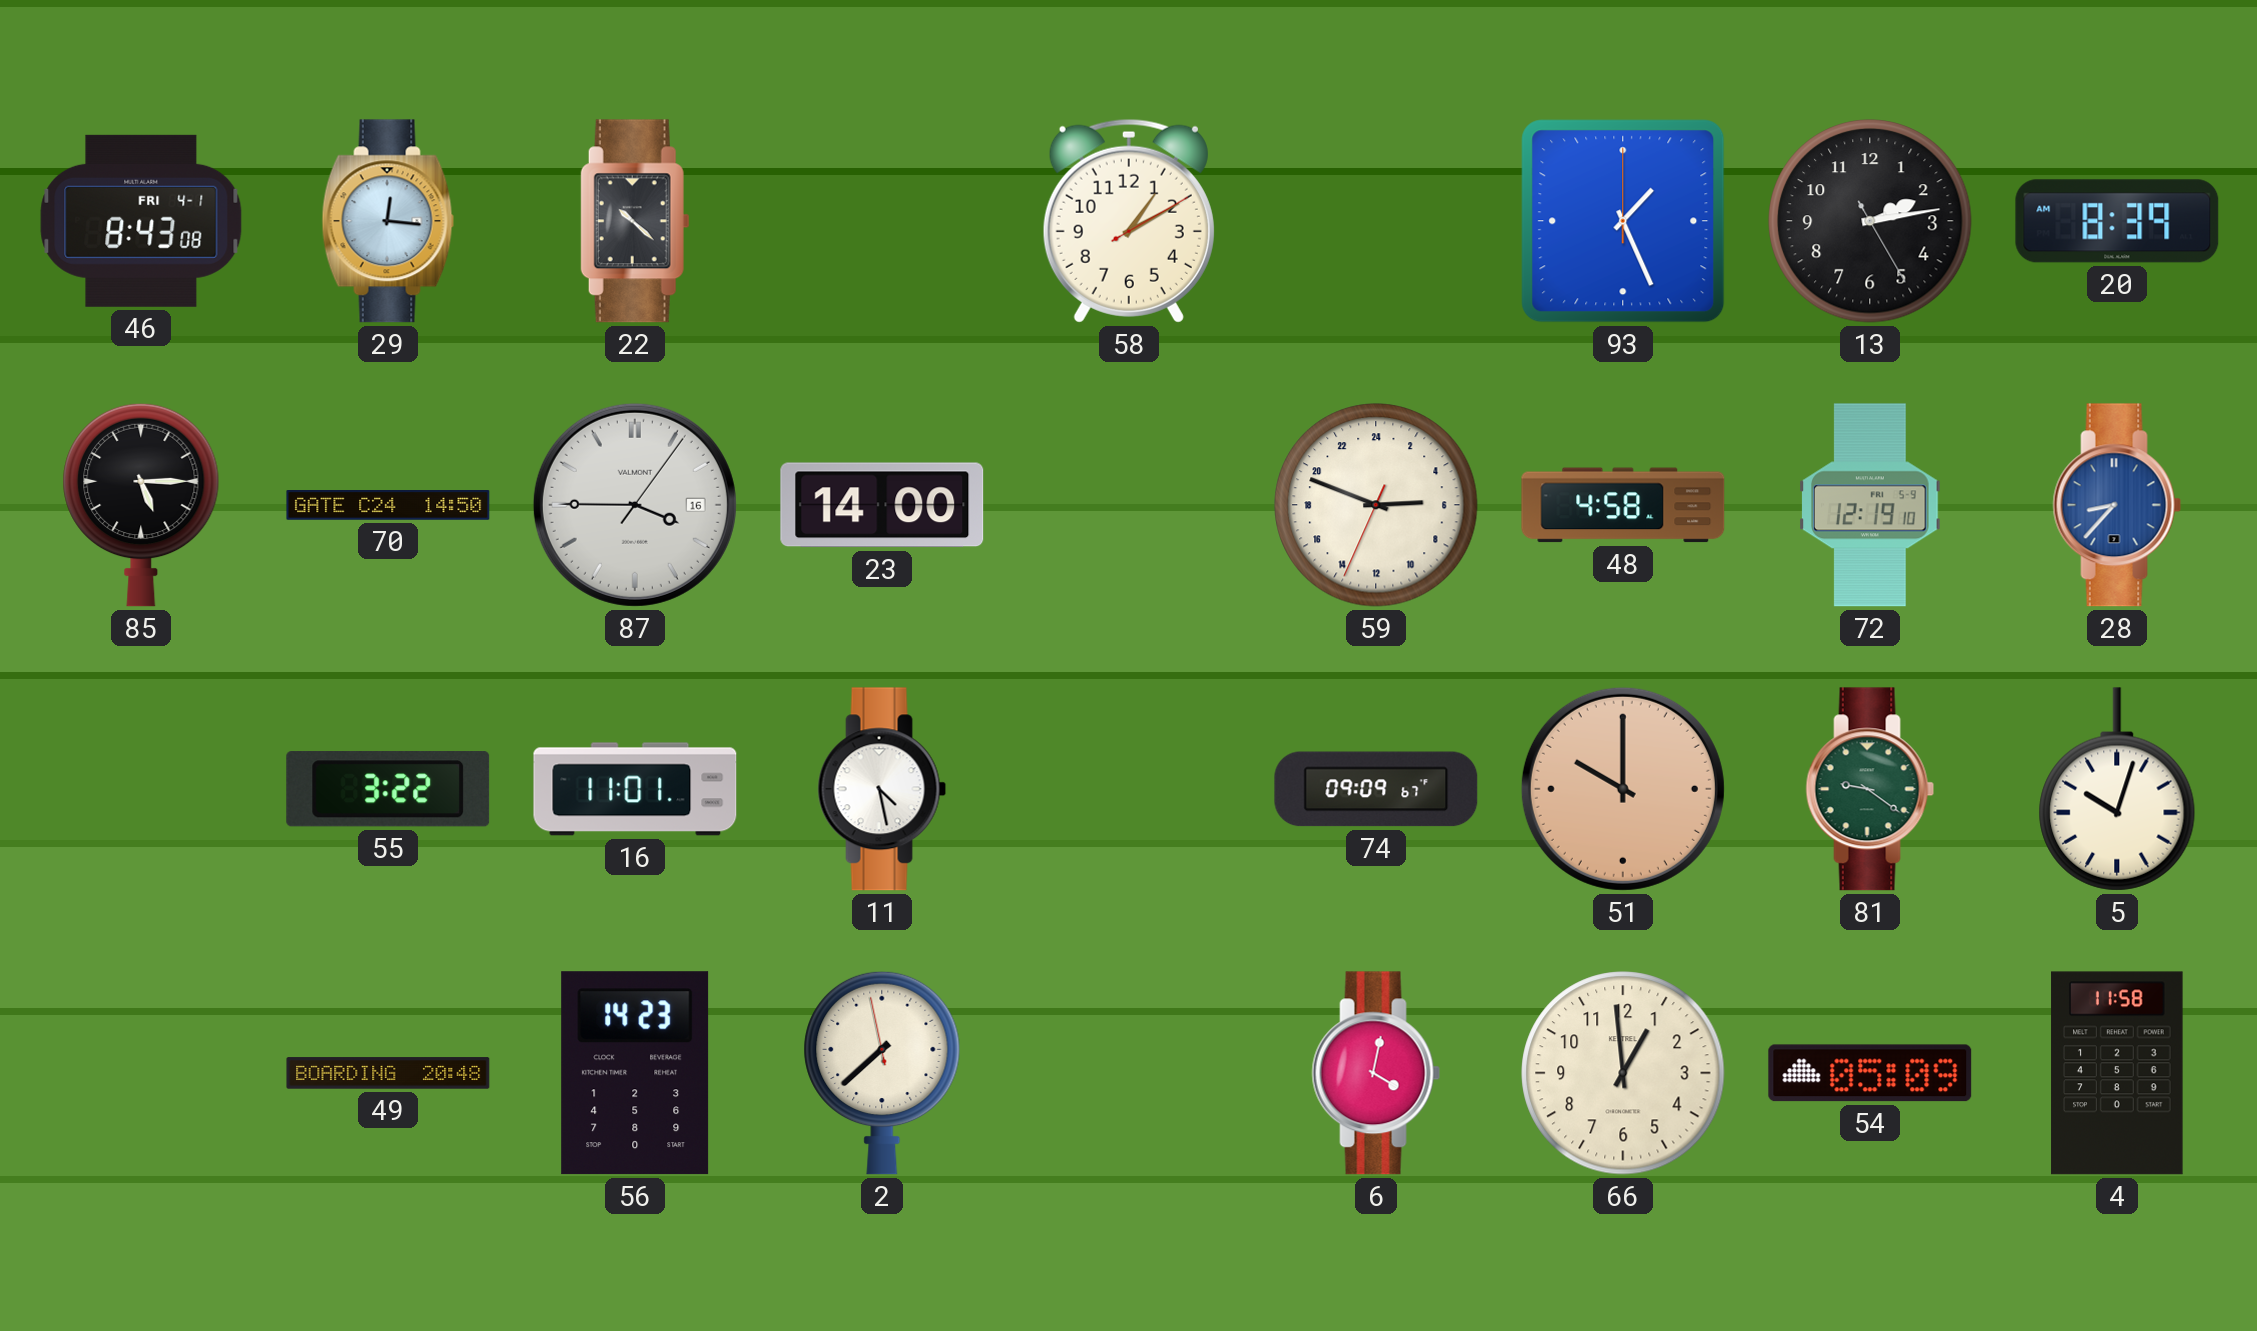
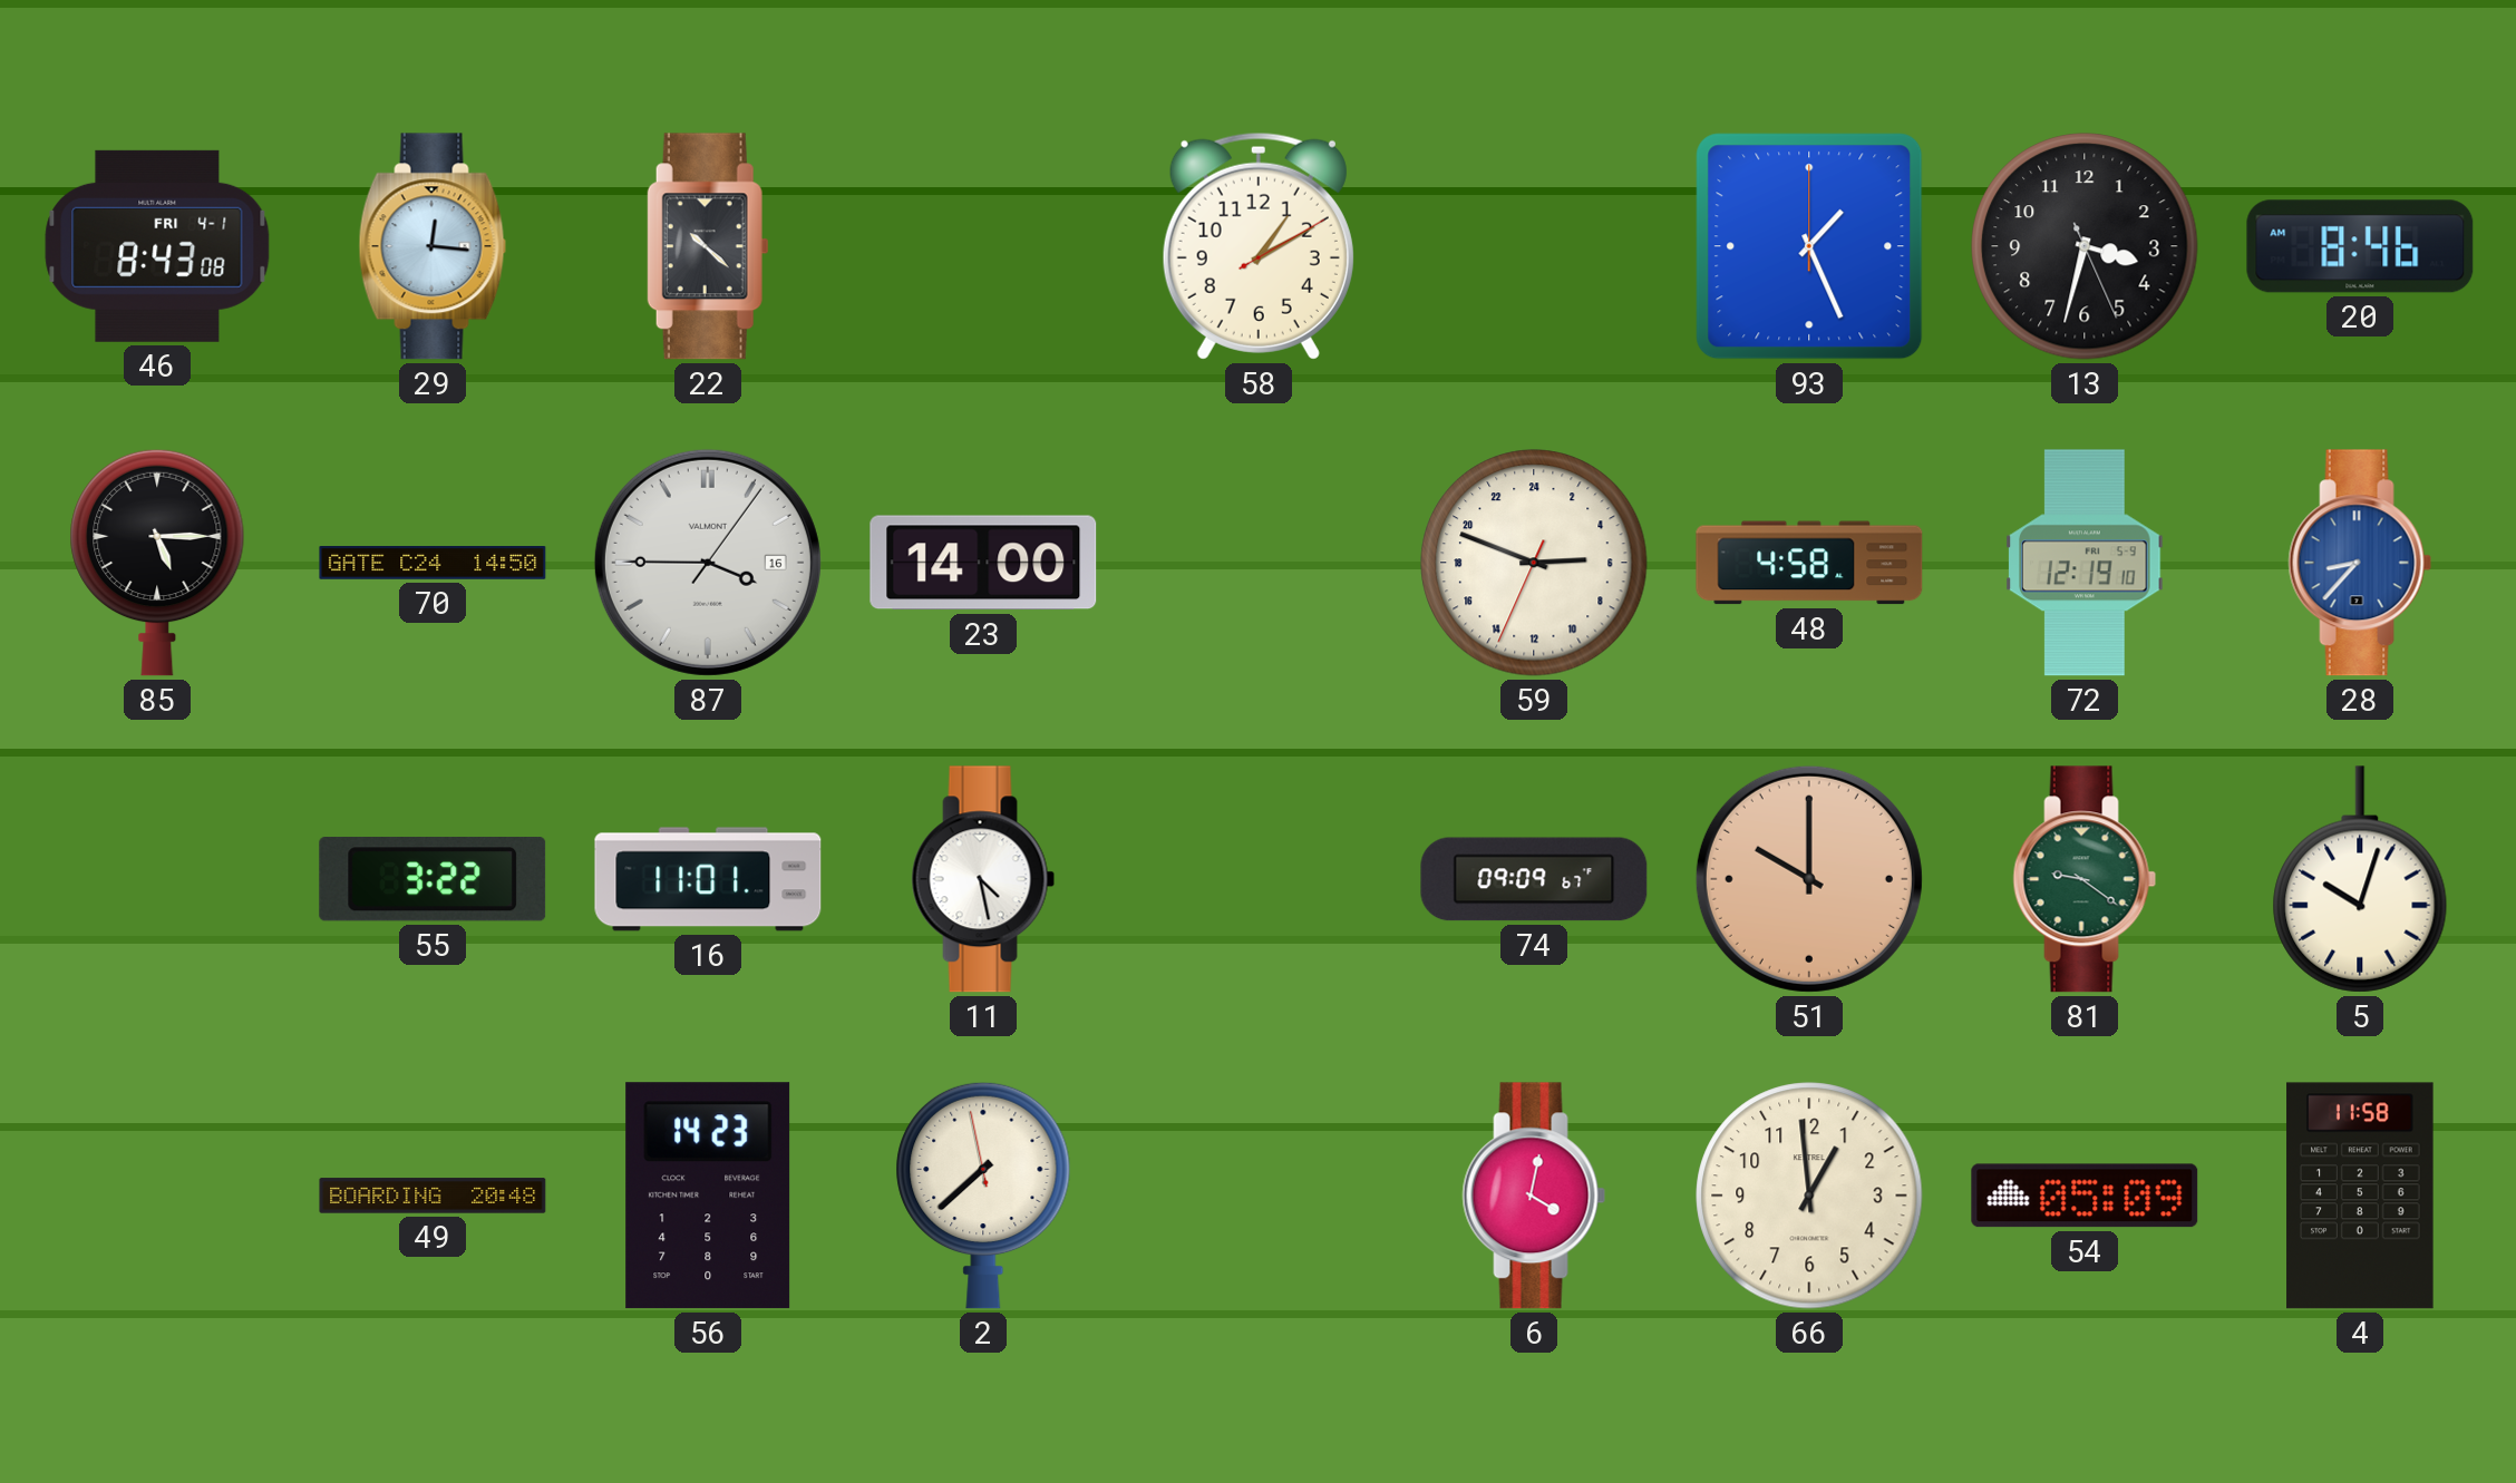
13: 2:13 -> 3:32 (2085, 246)
20: 8:39 -> 8:46 (2360, 246)
